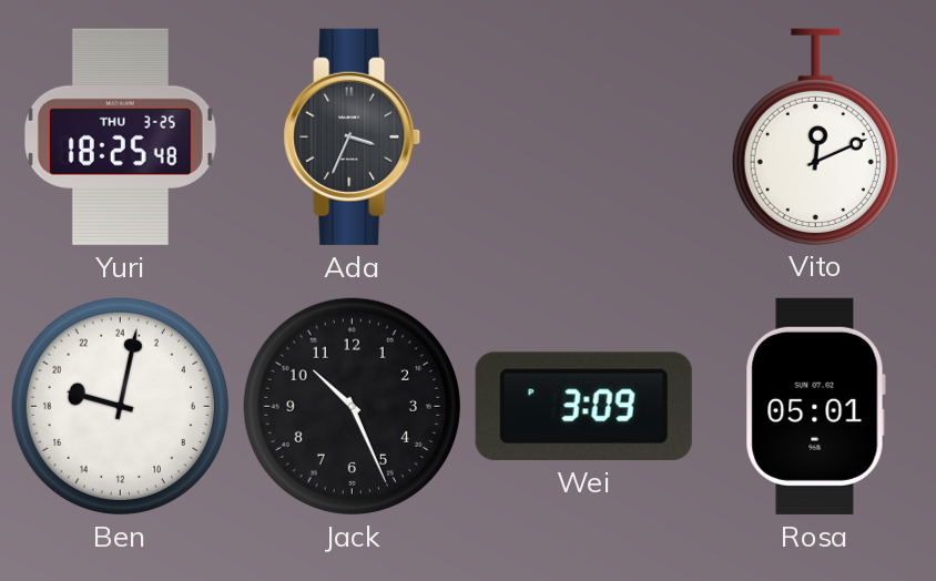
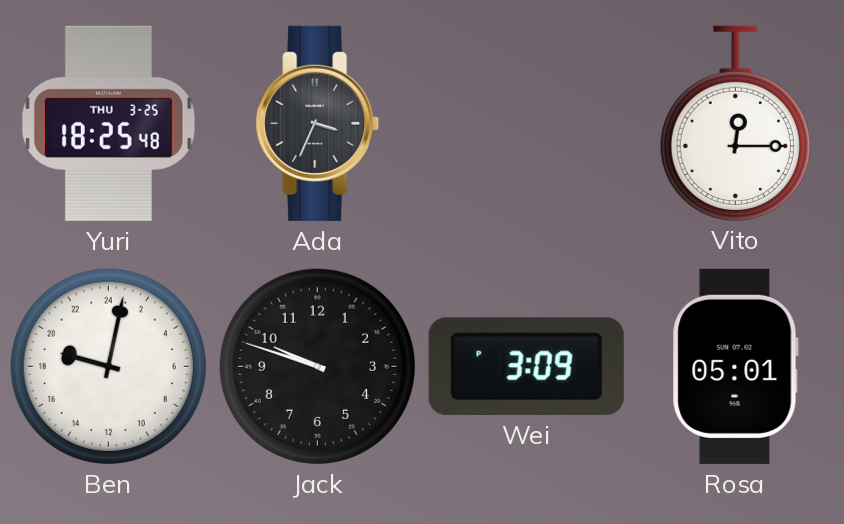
Vito: 12:11 -> 12:15 (735, 123)
Jack: 10:26 -> 9:48 (317, 366)
